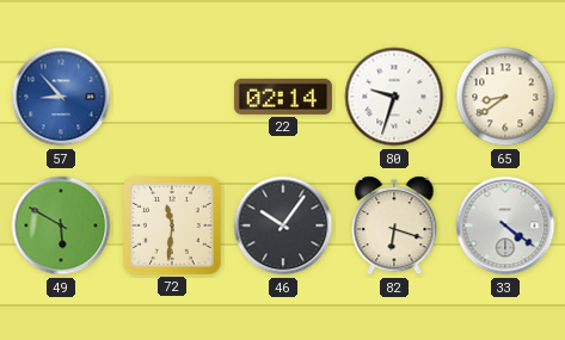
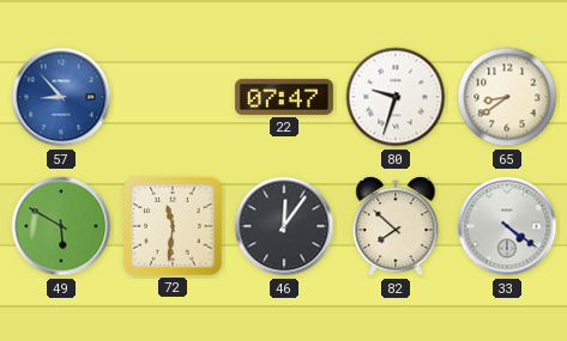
22: 02:14 -> 07:47 (284, 97)
46: 10:06 -> 12:06 (284, 226)
82: 6:18 -> 7:52 (396, 226)
